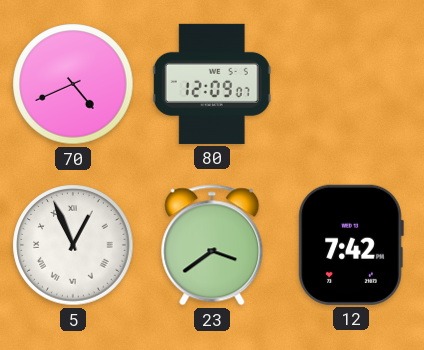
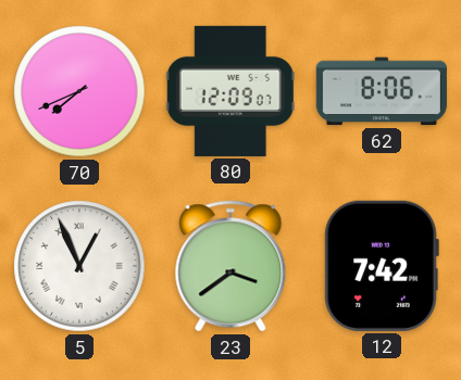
70: 4:41 -> 7:41 (79, 91)
62: none -> 8:06 (382, 91)
